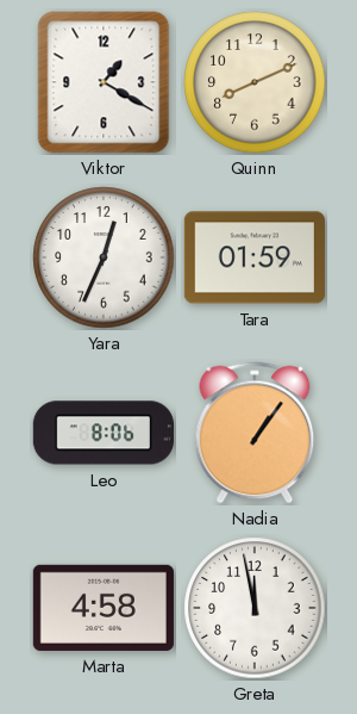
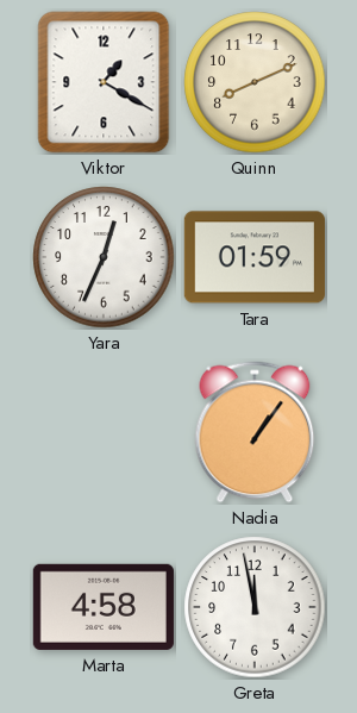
Leo: 8:06 -> none (104, 433)
